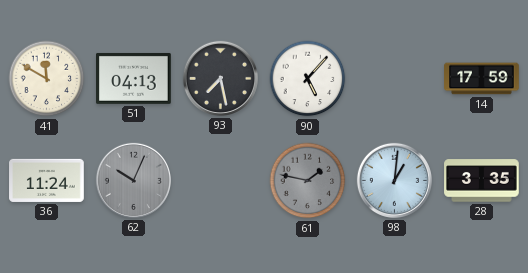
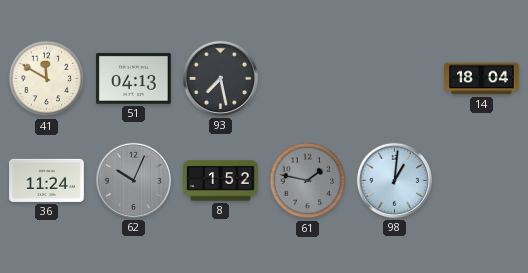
90: 5:07 -> none (308, 79)
14: 17:59 -> 18:04 (482, 79)
8: none -> 1:52 (221, 181)
28: 3:35 -> none (482, 181)
